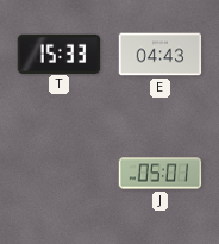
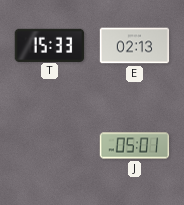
E: 04:43 -> 02:13 (135, 46)
